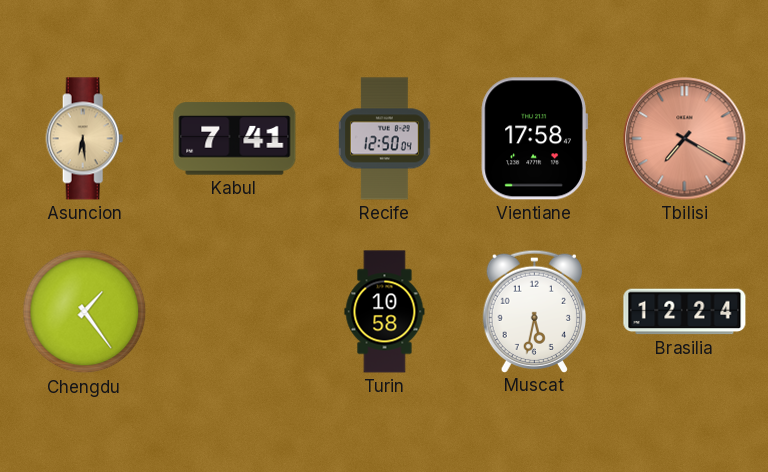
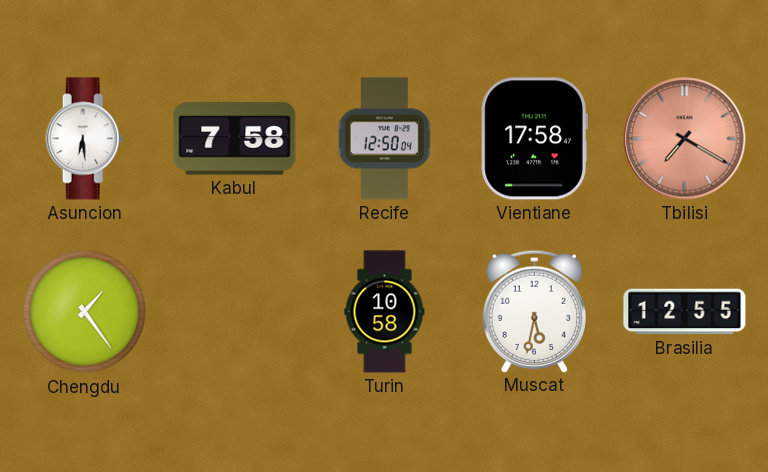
Asuncion dial: champagne -> white (85, 139)
Kabul: 7:41 -> 7:58 (235, 139)
Brasilia: 12:24 -> 12:55 (685, 312)
